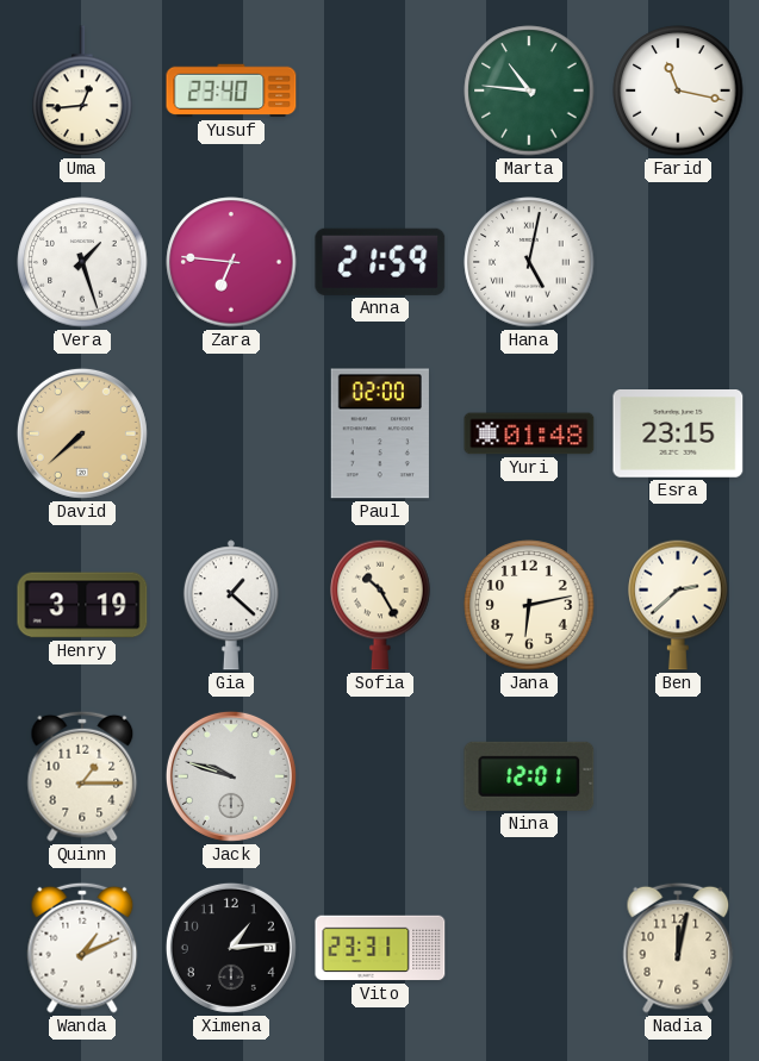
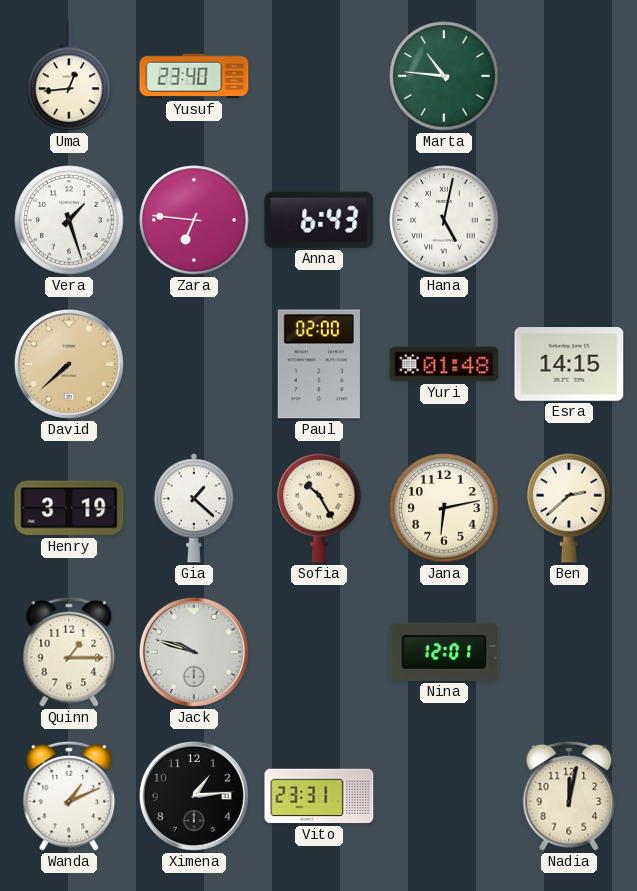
Farid: 11:17 -> none (678, 91)
Anna: 21:59 -> 6:43 (319, 220)
Esra: 23:15 -> 14:15 (569, 365)
